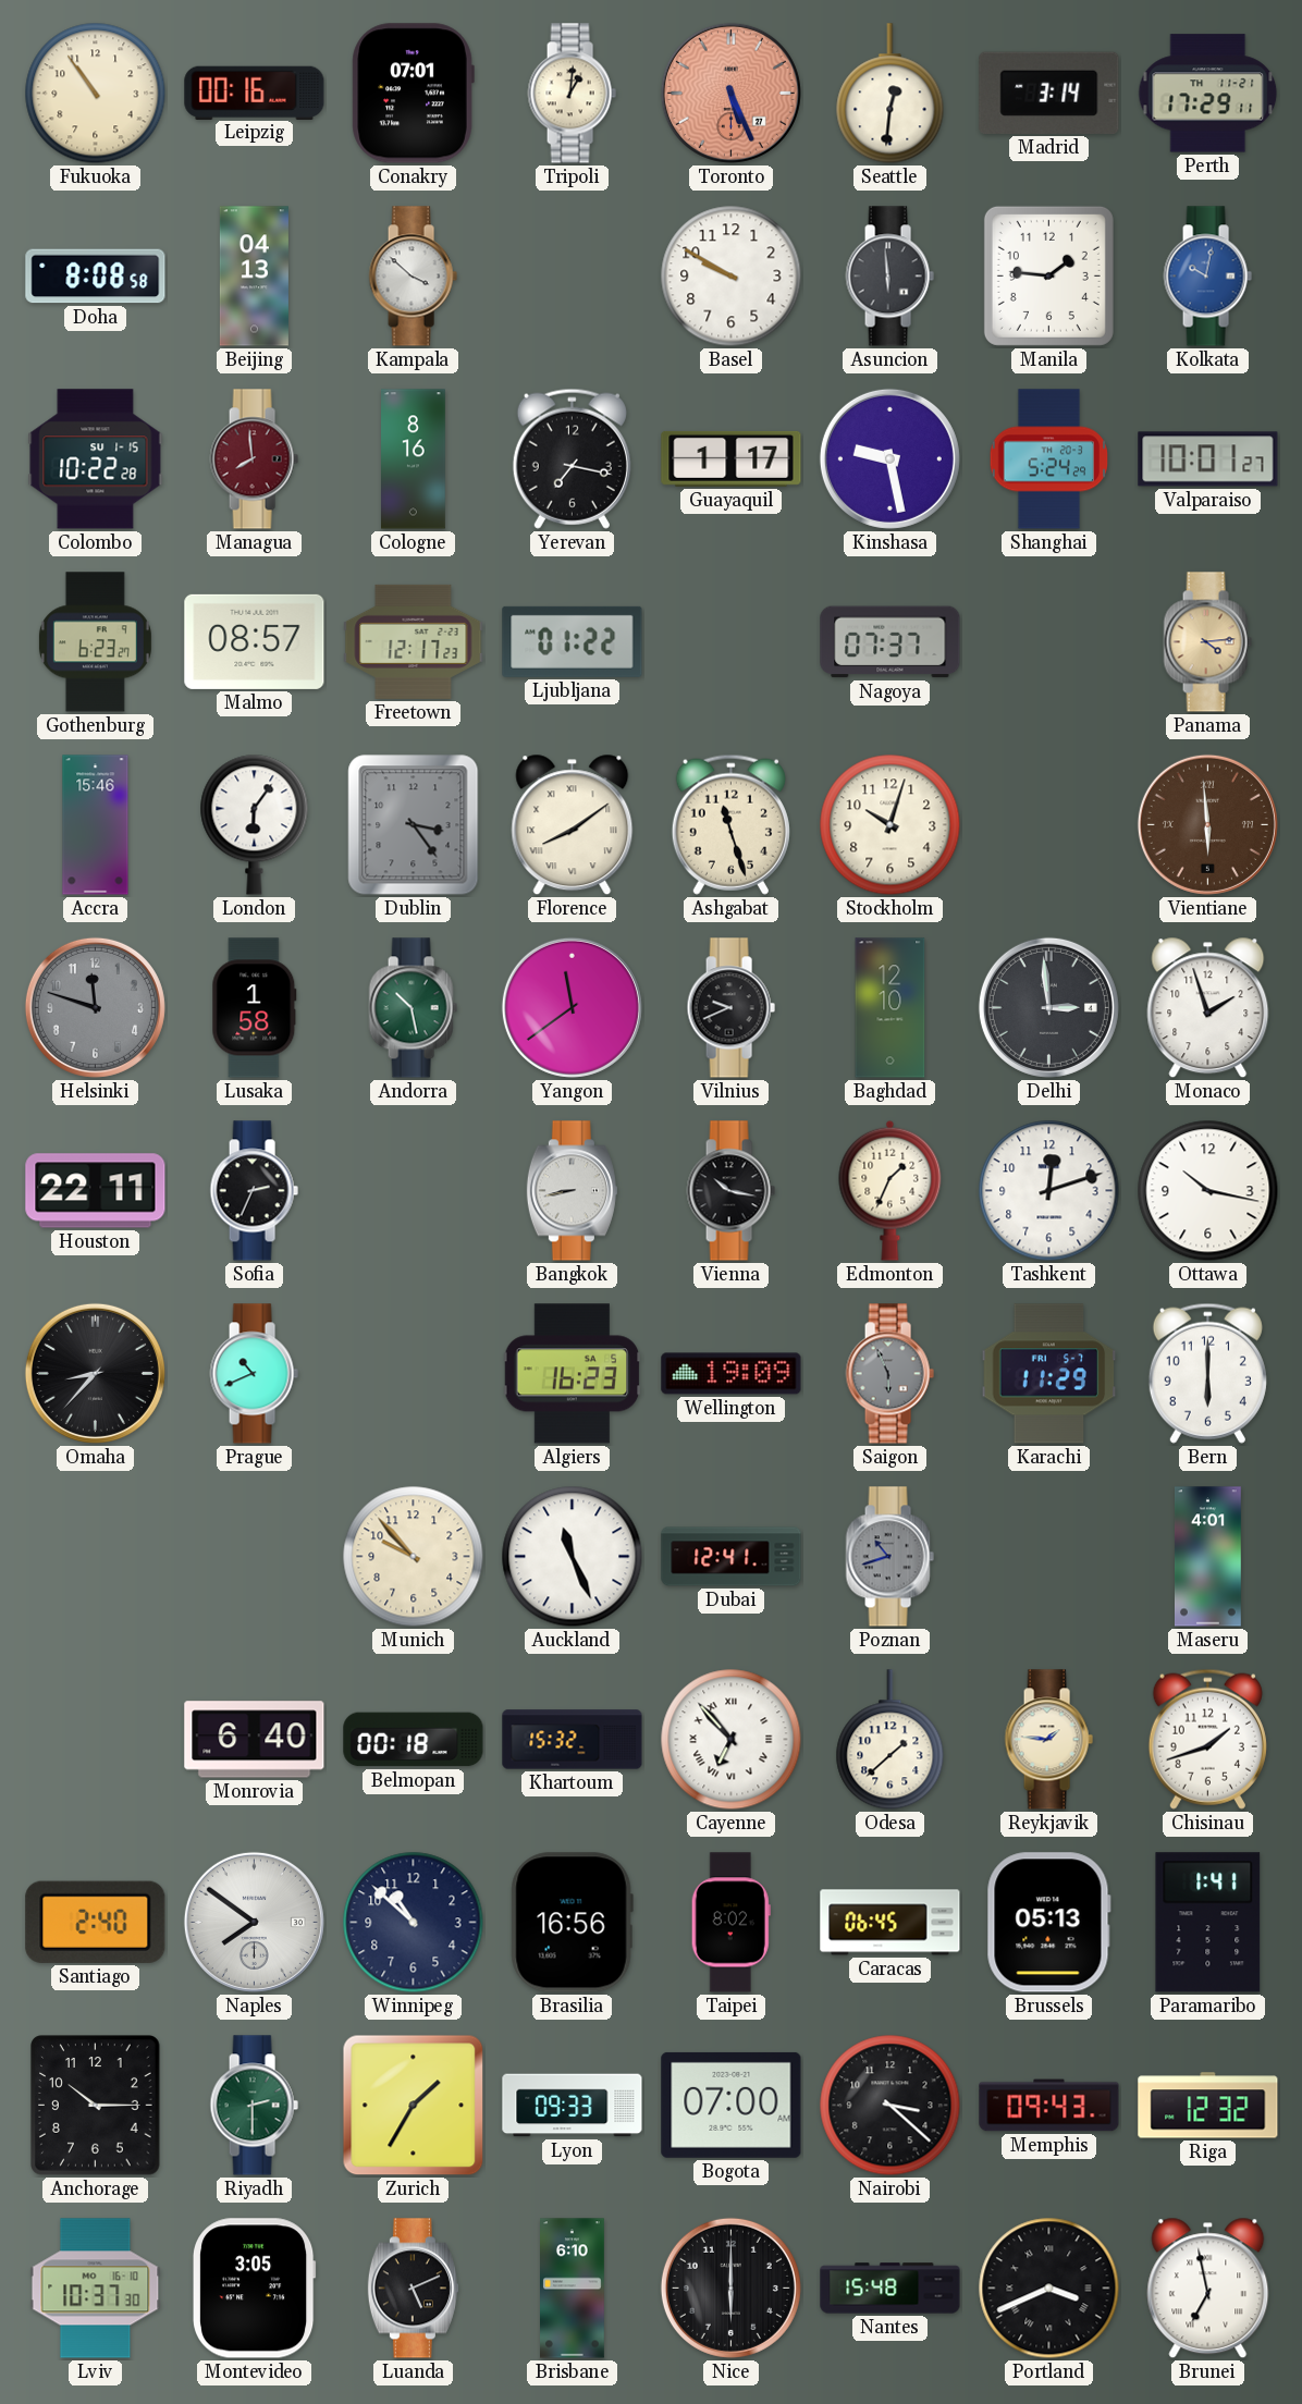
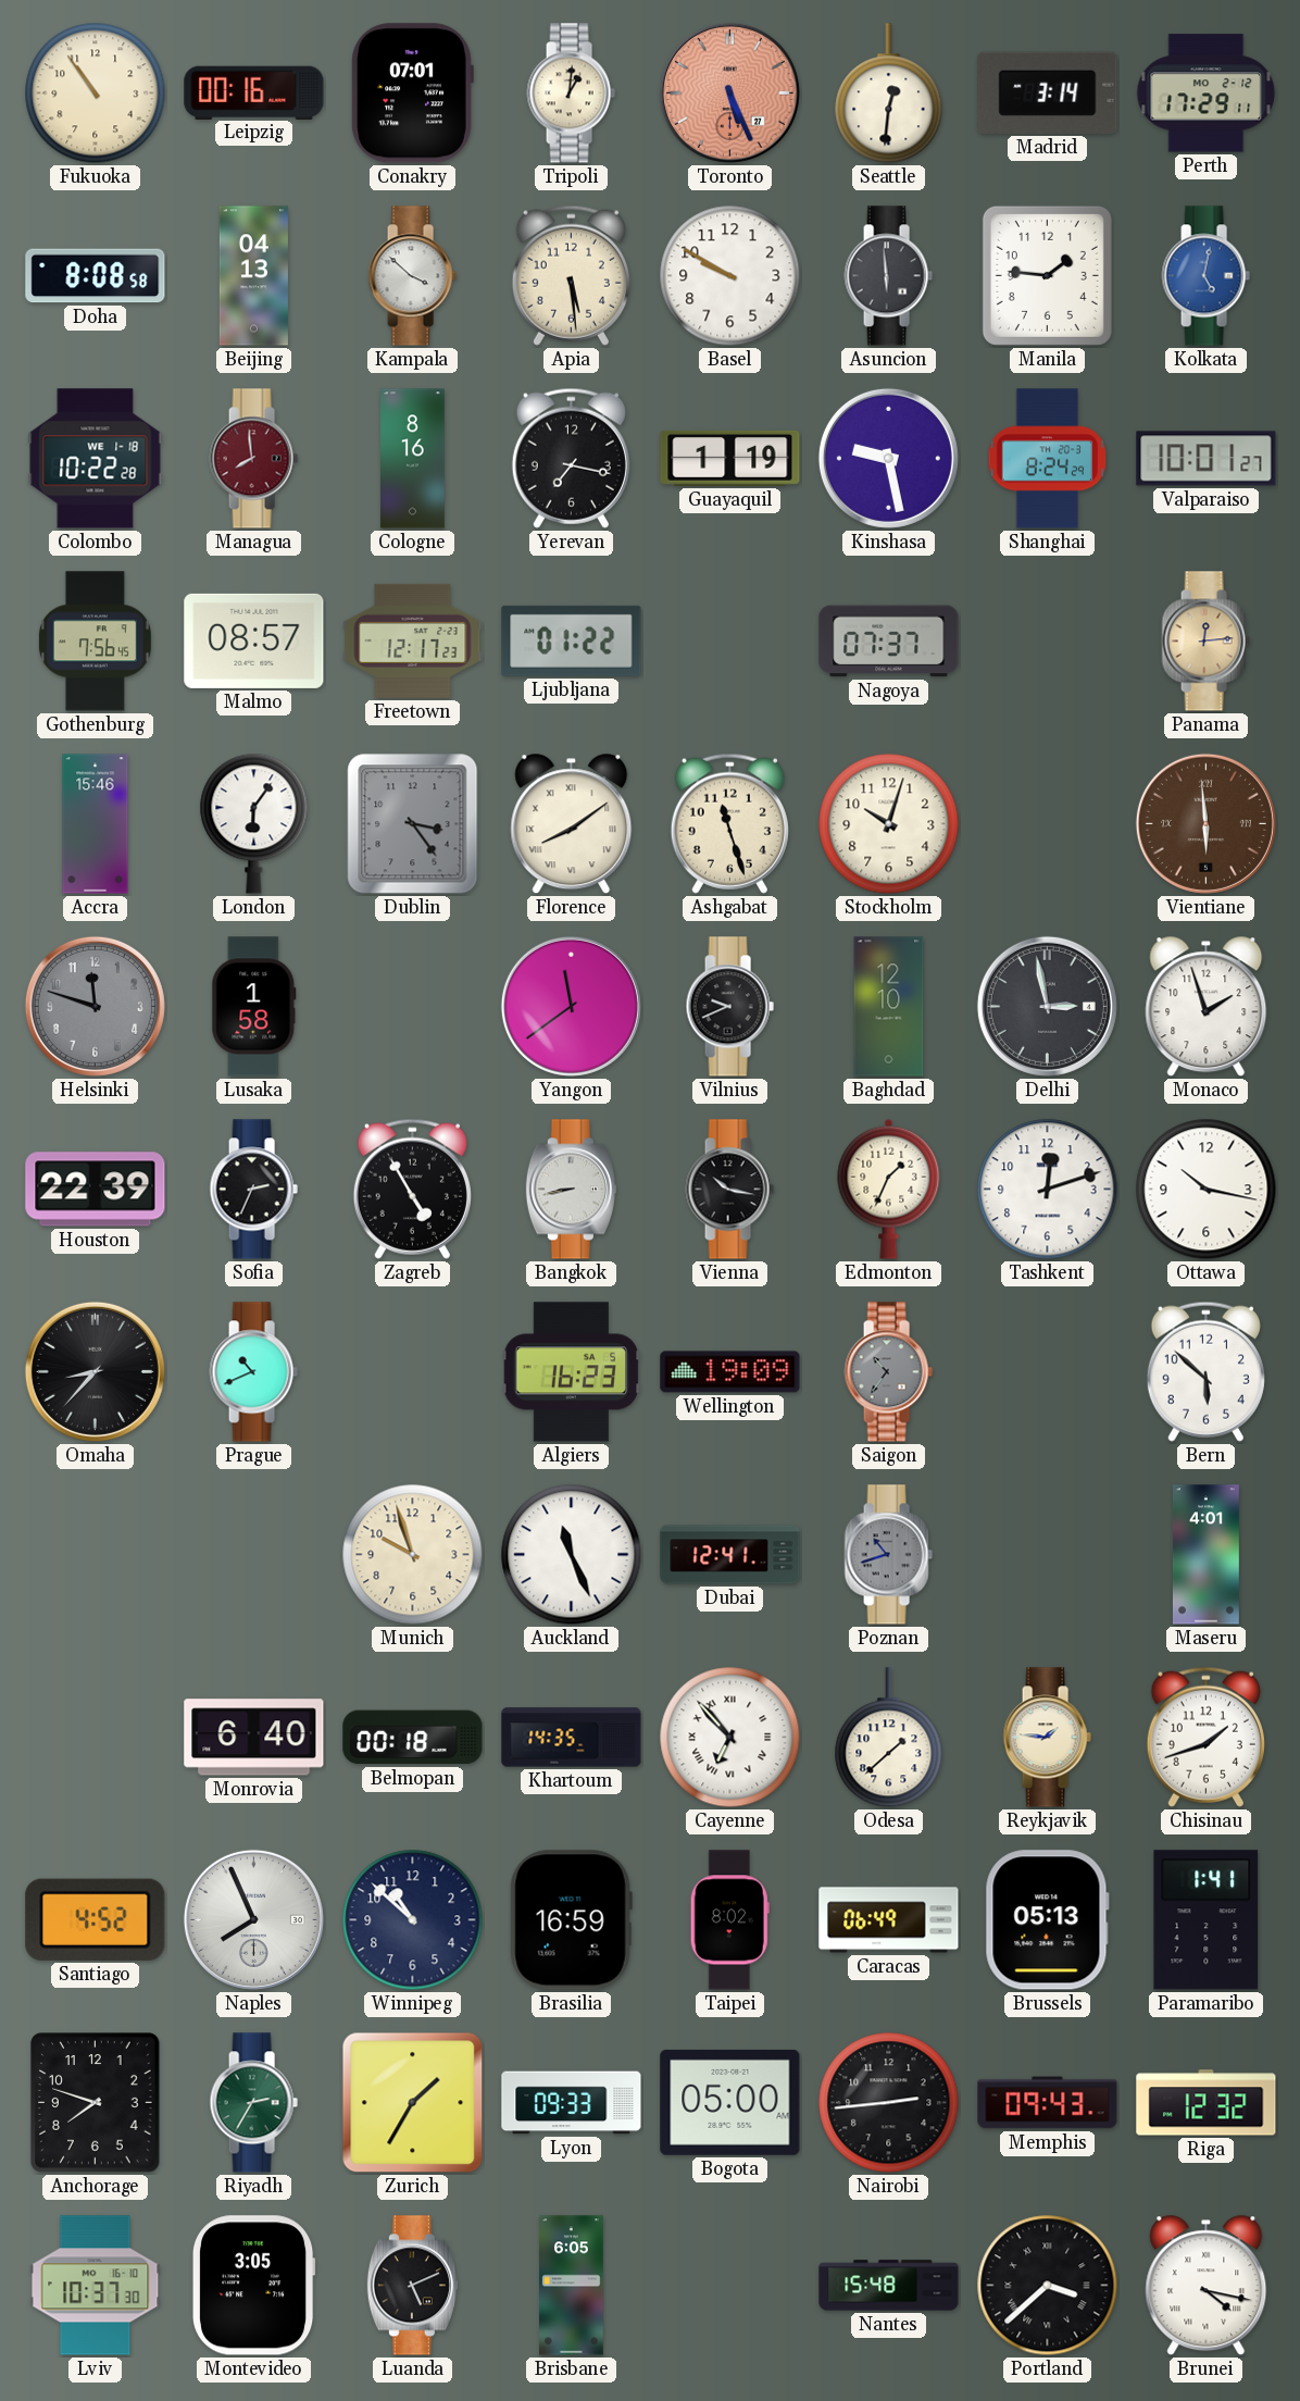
Perth date: TH 11-21 -> MO 2-12 (1207, 94)
Apia: none -> 5:29 (571, 275)
Kolkata: 10:02 -> 5:02 (1205, 276)
Colombo date: SU 1-15 -> WE 1-18 (96, 459)
Guayaquil: 1:17 -> 1:19 (730, 458)
Shanghai: 5:24 -> 8:24 (1048, 459)
Gothenburg: 6:23 -> 7:56 (95, 642)
Panama: 4:14 -> 12:14 (1205, 642)
Andorra: 10:28 -> none (413, 1008)
Delhi: 2:59 -> 2:58 (1047, 1006)
Houston: 22:11 -> 22:39 (96, 1190)
Zagreb: none -> 4:55 (412, 1189)
Saigon: 5:56 -> 10:36 (888, 1372)
Karachi: 11:29 -> none (1049, 1374)
Bern: 6:00 -> 5:52 (1205, 1371)
Munich: 9:53 -> 9:57 (413, 1555)
Khartoum: 15:32 -> 14:35 (572, 1738)
Santiago: 2:40 -> 4:52 (96, 1919)
Naples: 7:51 -> 7:56 (253, 1919)
Brasilia: 16:56 -> 16:59 (571, 1920)
Caracas: 06:45 -> 06:49 (889, 1920)
Anchorage: 10:15 -> 7:48 (96, 2103)
Riyadh: 2:30 -> 2:35 (253, 2103)
Bogota: 07:00 -> 05:00 (730, 2102)
Nairobi: 3:22 -> 2:44 (889, 2103)
Brisbane: 6:10 -> 6:05 (572, 2286)
Nice: 6:00 -> none (730, 2288)
Portland: 3:41 -> 3:38 (1048, 2286)
Brunei: 6:58 -> 4:17 (1207, 2286)
